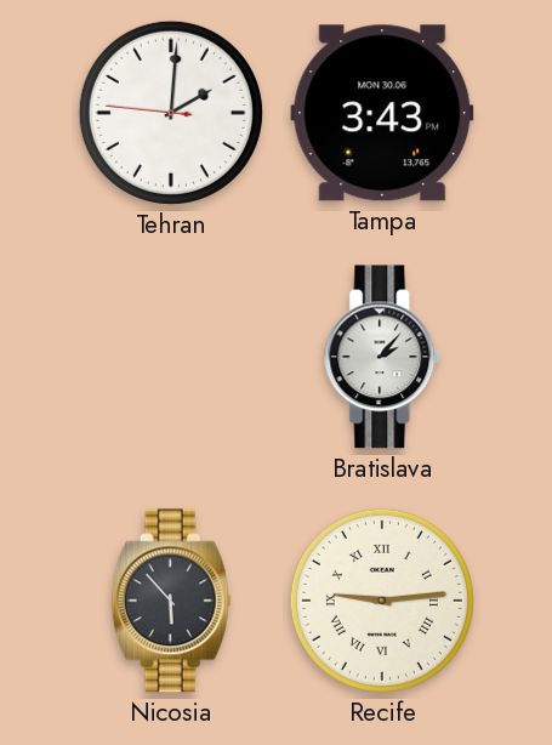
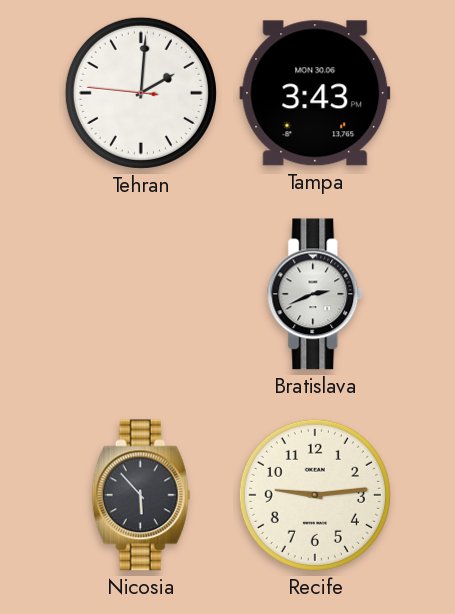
Bratislava: 2:07 -> 2:41 (316, 294)
Recife numerals: Roman -> Arabic (315, 495)
